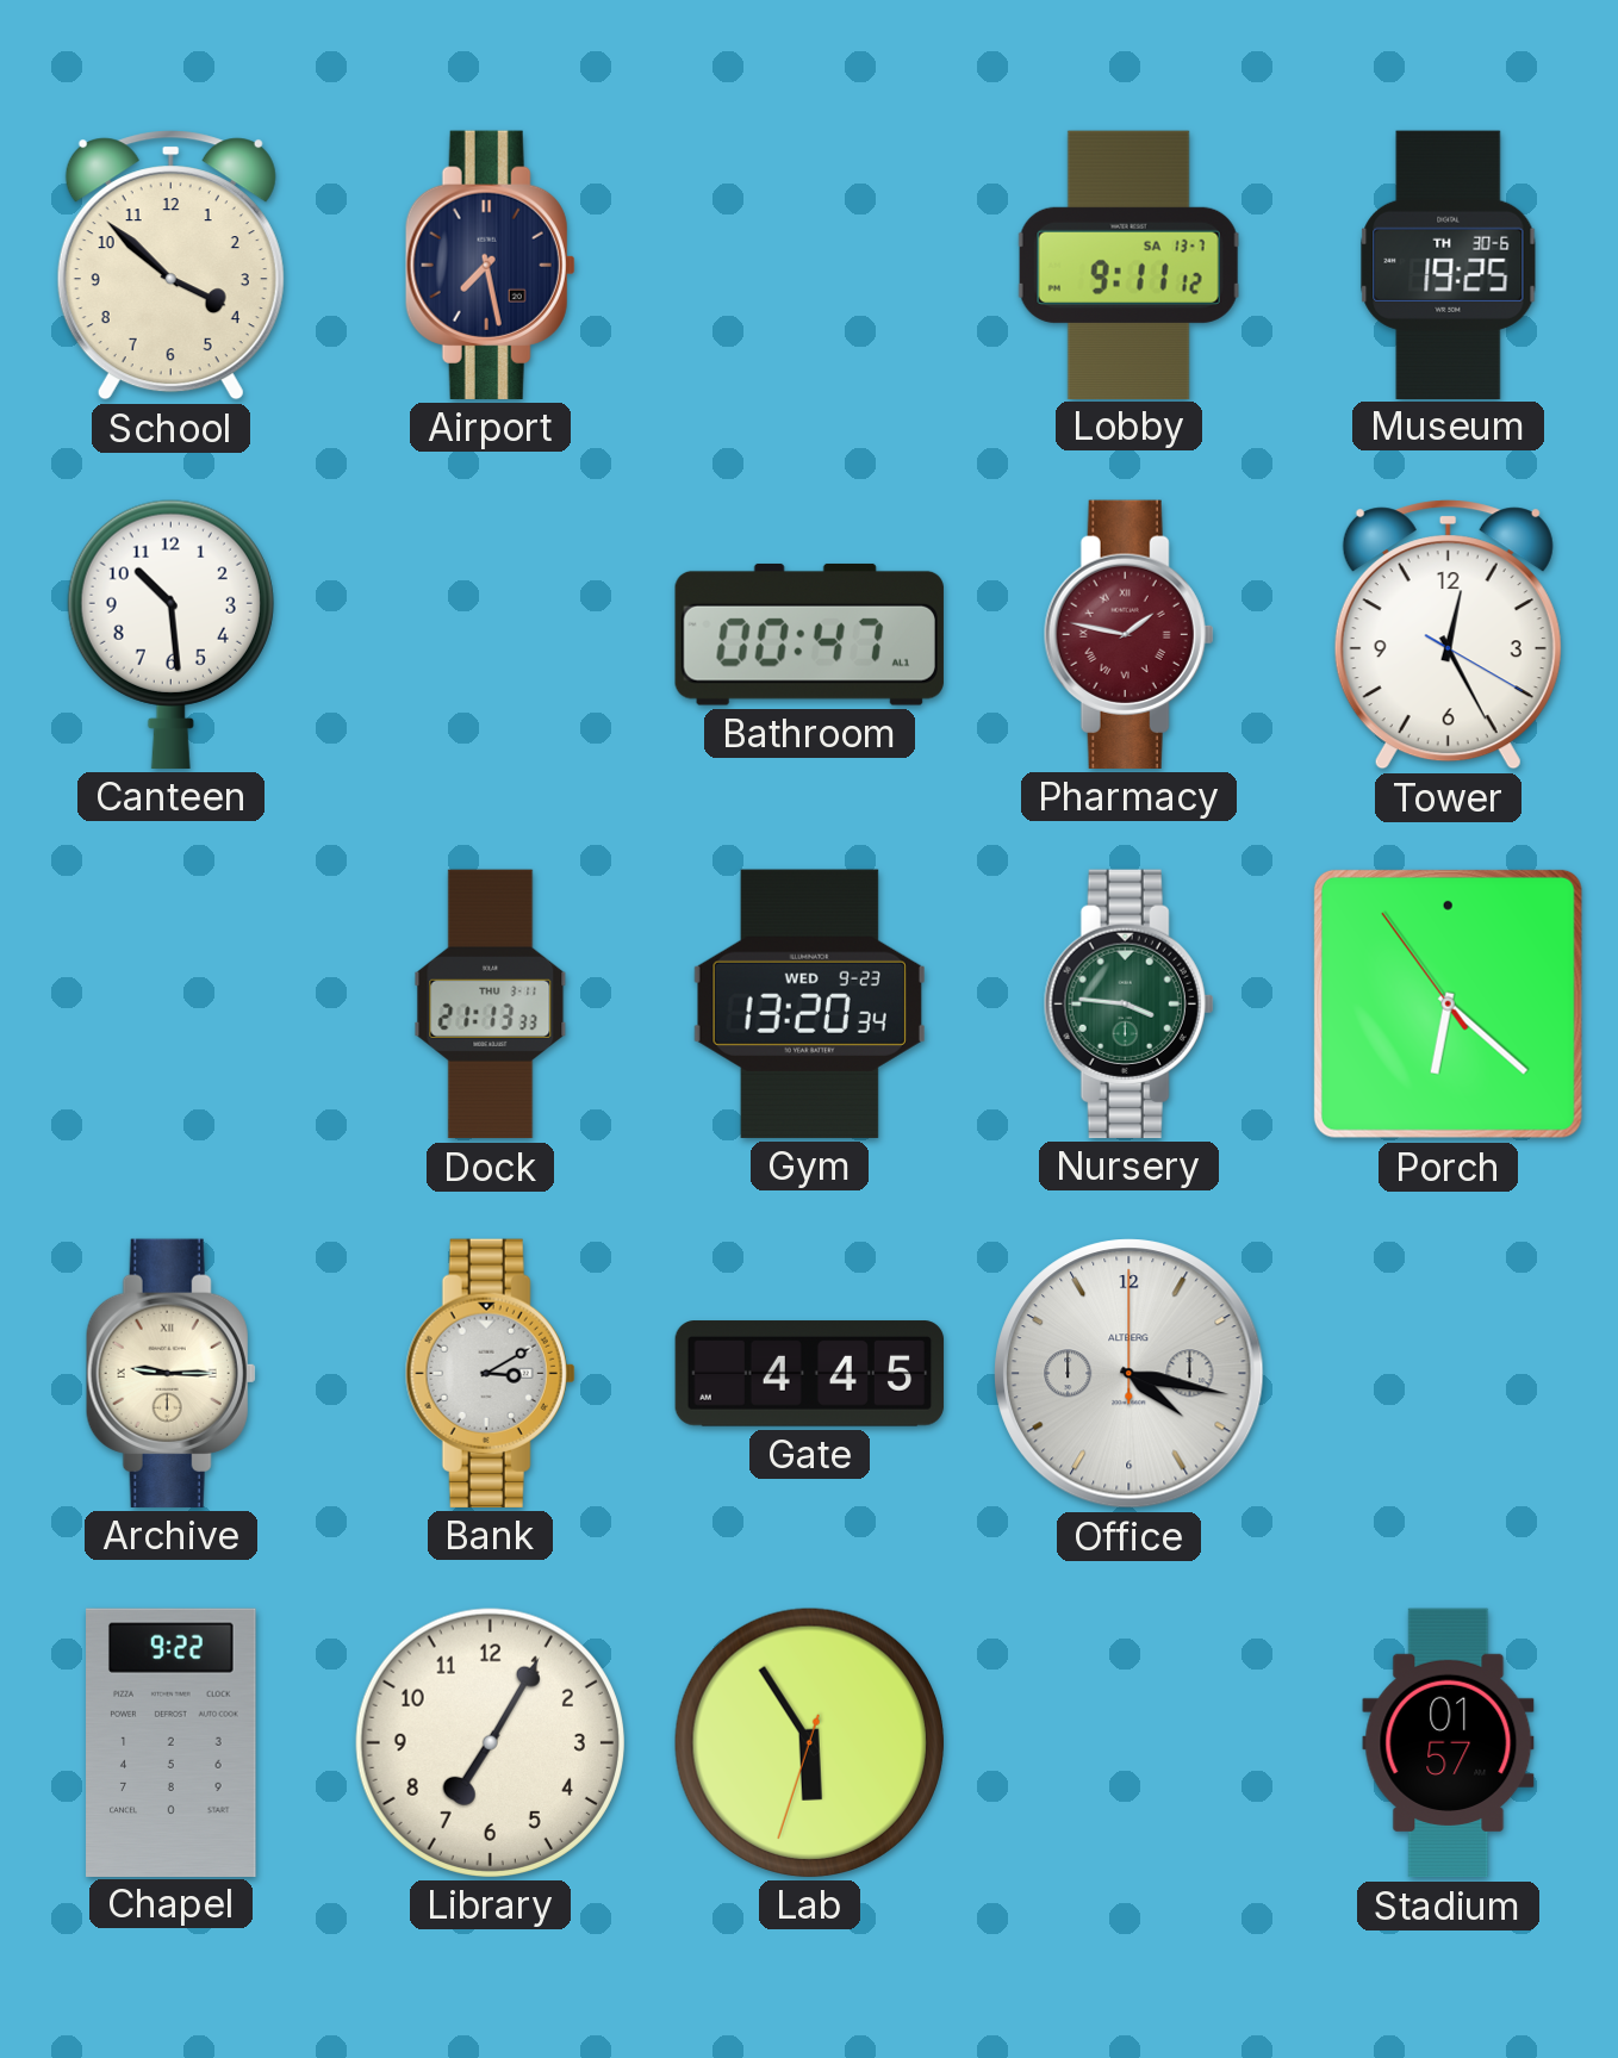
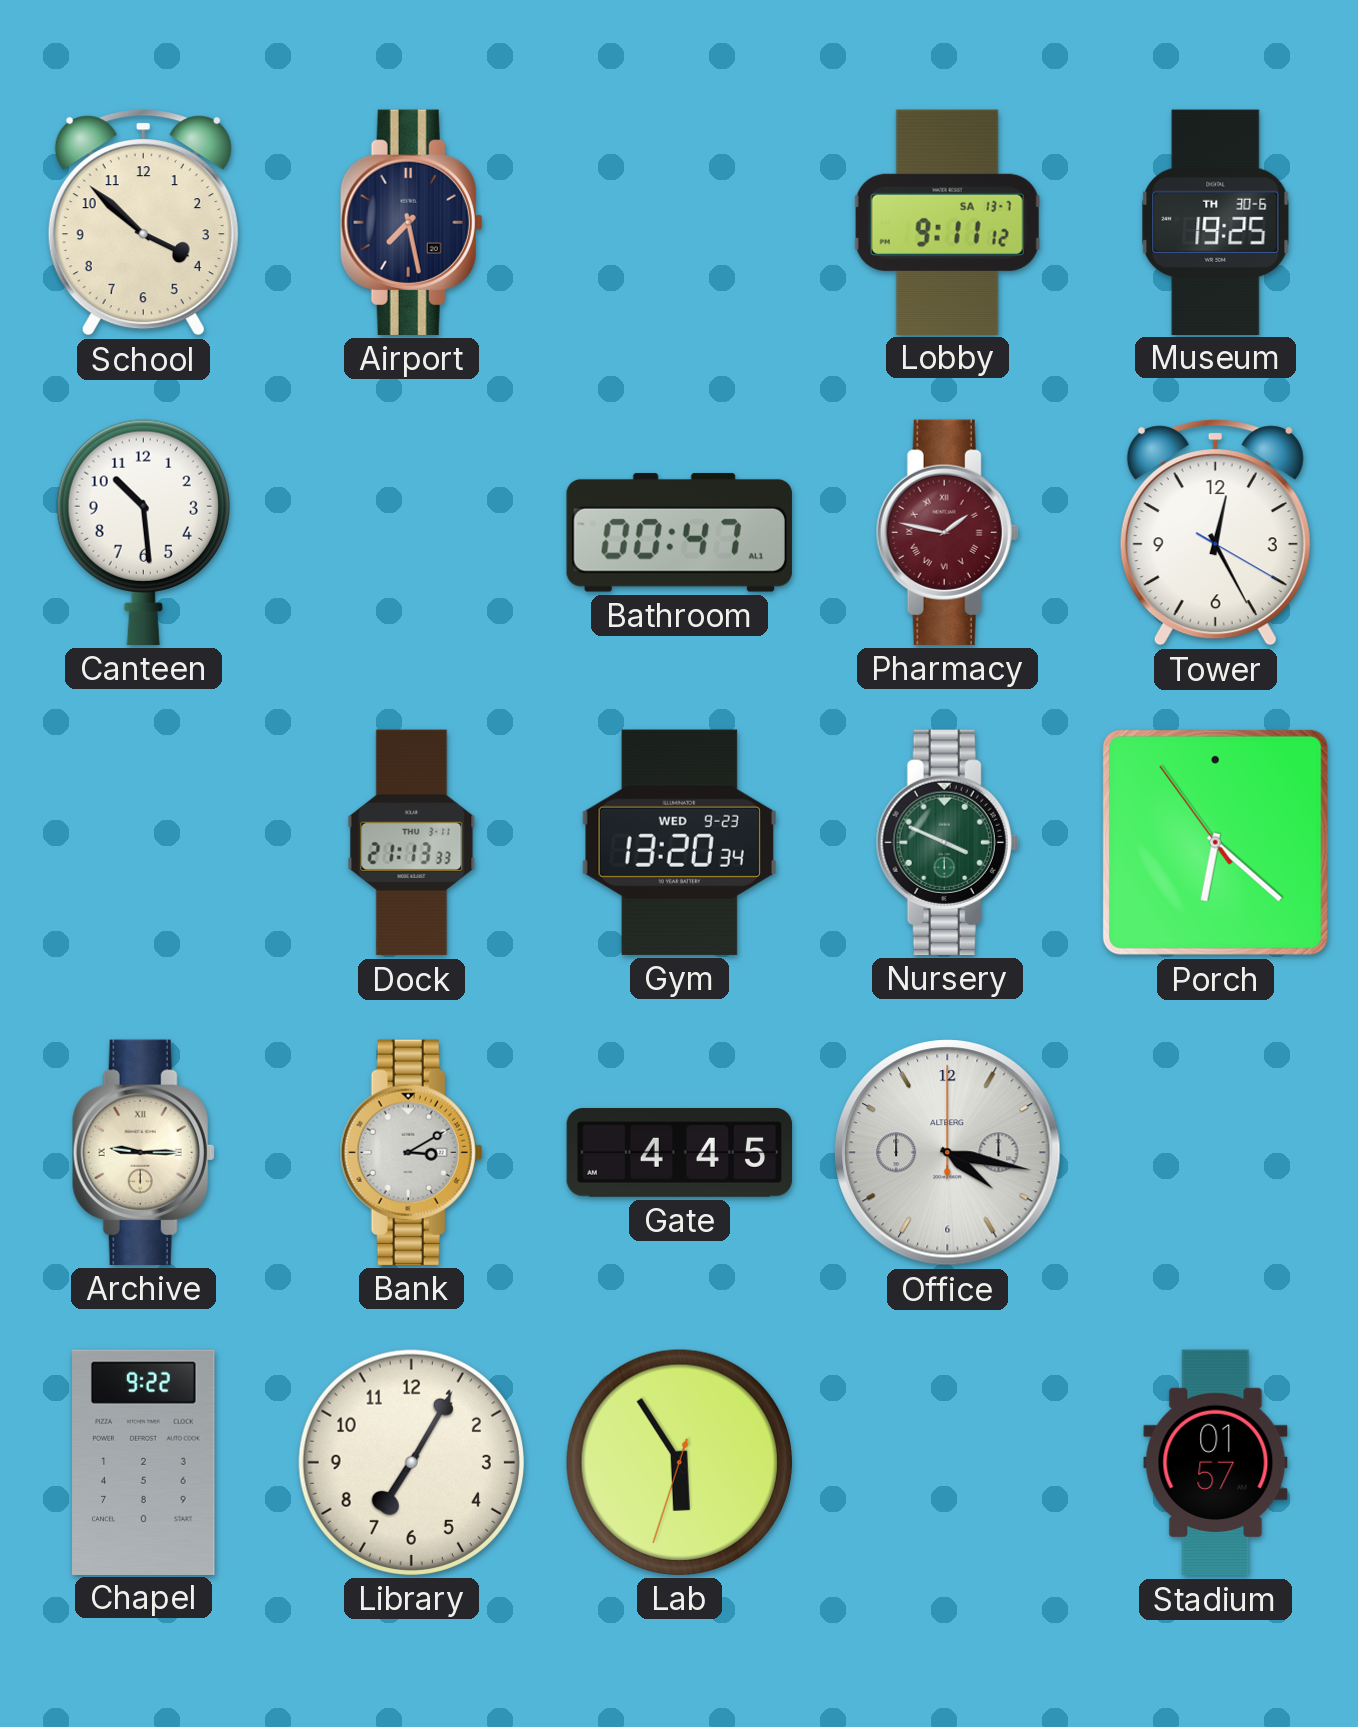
Nursery: 3:46 -> 3:49 (947, 842)
